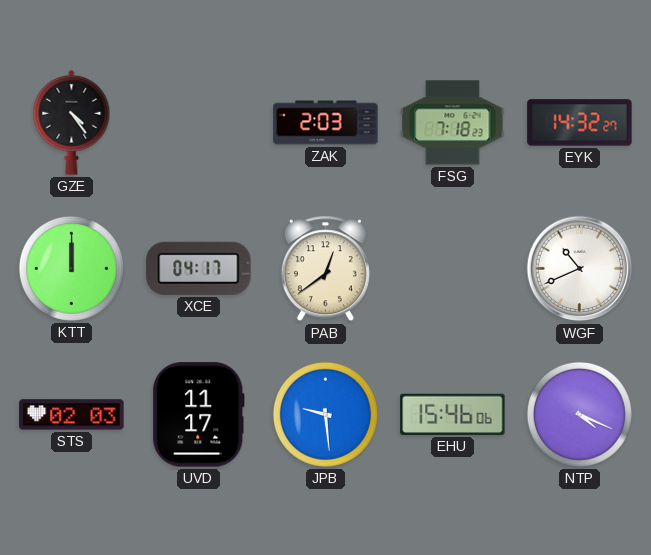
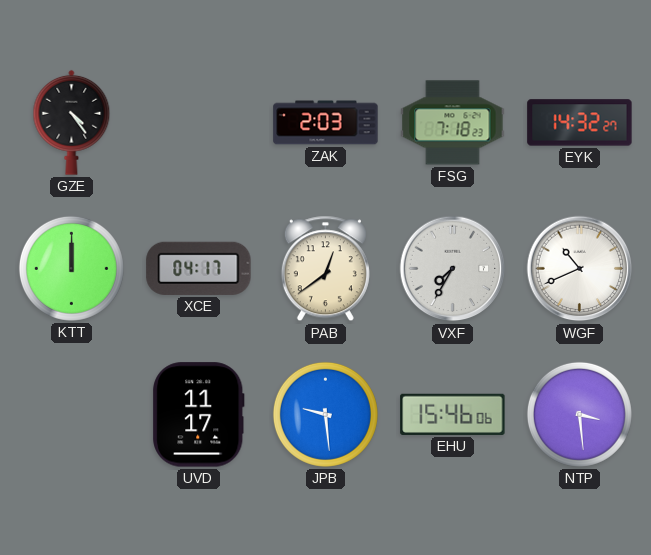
VXF: none -> 7:35 (453, 269)
STS: 02:03 -> none (72, 415)
NTP: 4:19 -> 3:29 (579, 414)
